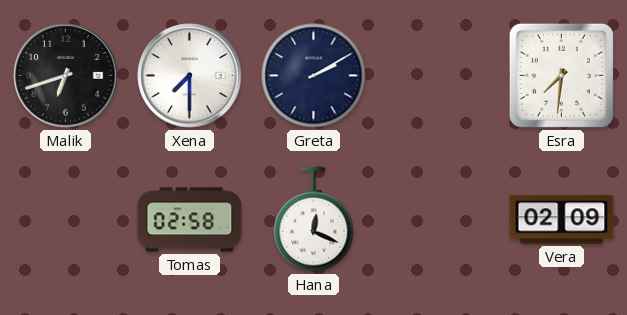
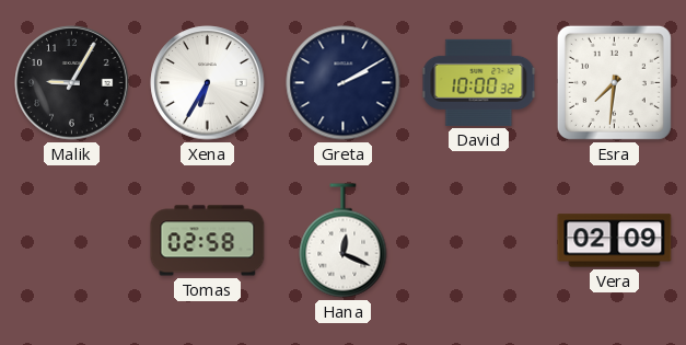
Malik: 6:42 -> 9:05 (72, 83)
Xena: 7:30 -> 6:35 (208, 83)
David: none -> 10:00 (479, 82)
